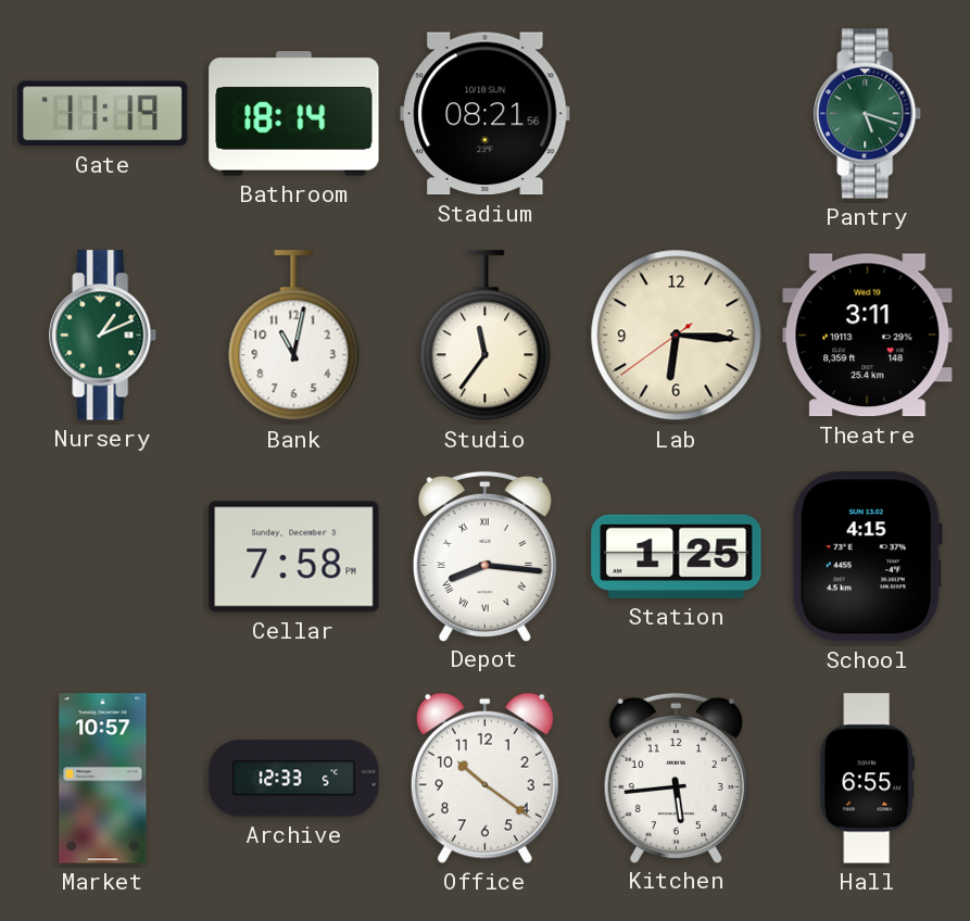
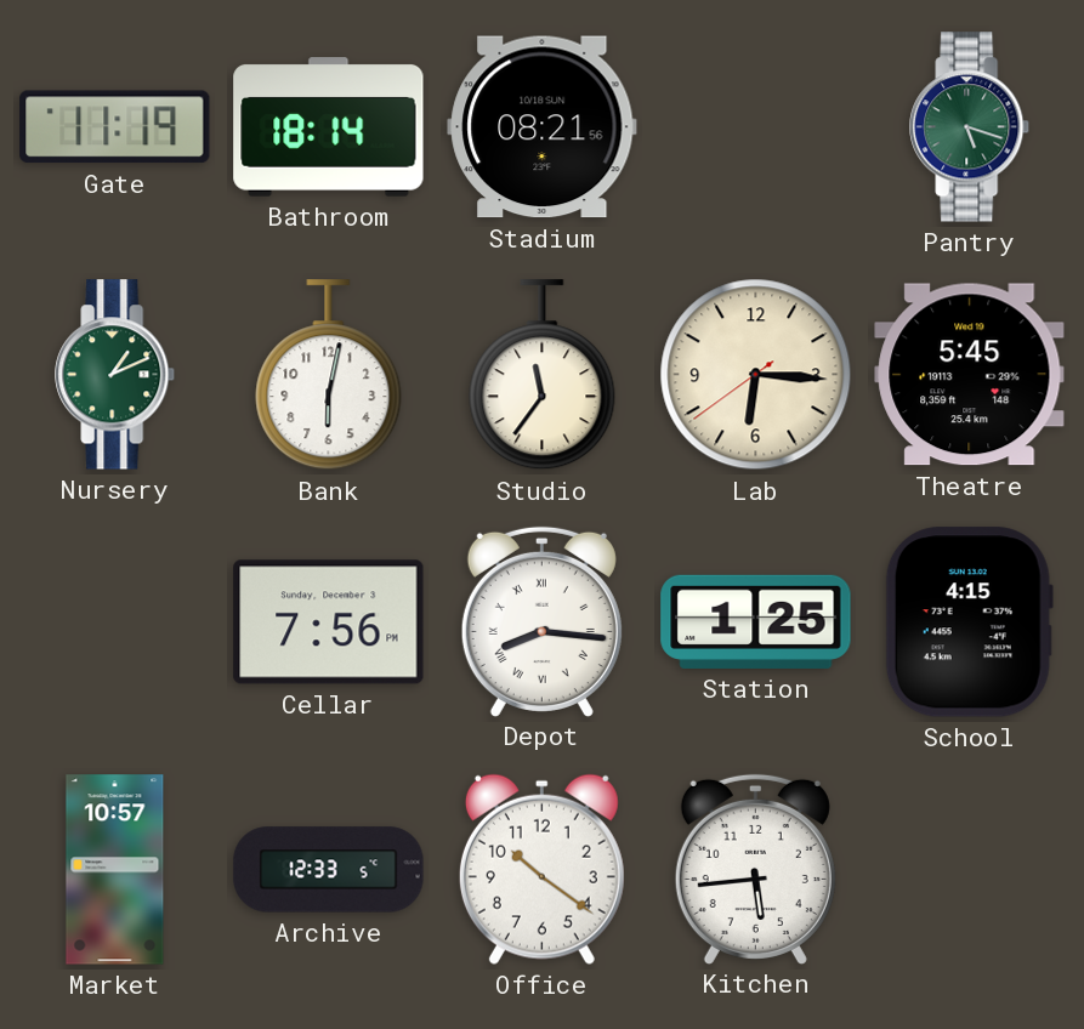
Bank: 11:02 -> 6:02 (329, 375)
Theatre: 3:11 -> 5:45 (970, 375)
Cellar: 7:58 -> 7:56 (329, 622)
Hall: 6:55 -> none (867, 779)
